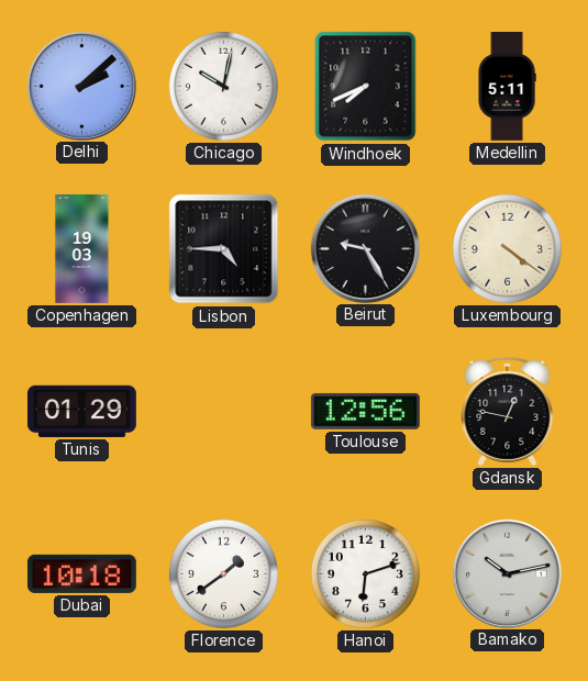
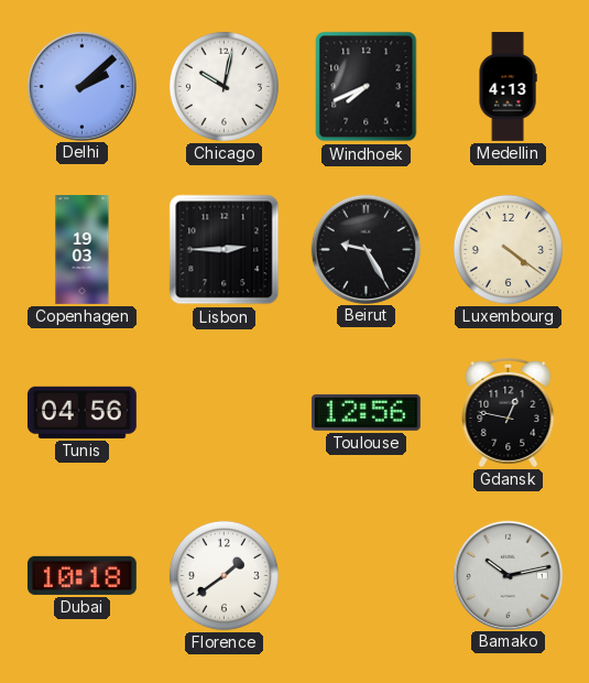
Medellin: 5:11 -> 4:13 (508, 87)
Lisbon: 4:45 -> 2:45 (225, 250)
Tunis: 01:29 -> 04:56 (81, 412)
Hanoi: 6:12 -> none (365, 573)
